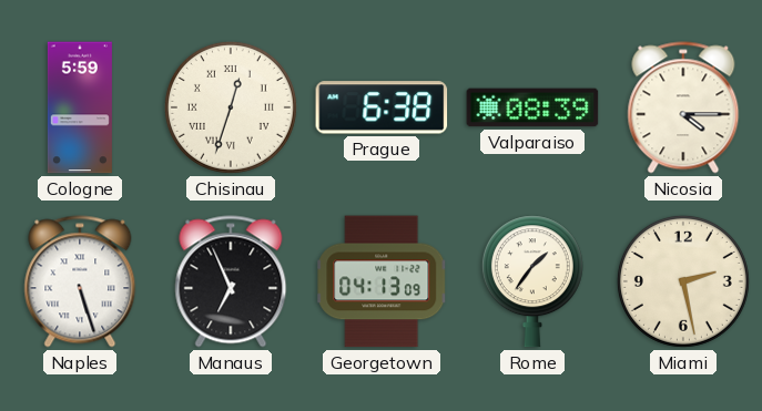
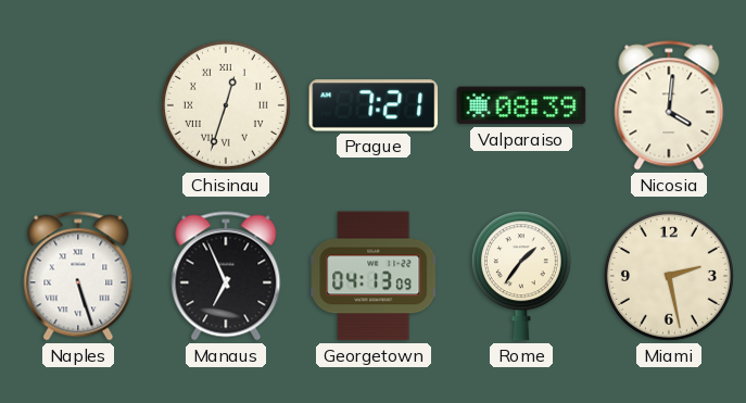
Cologne: 5:59 -> none (80, 107)
Prague: 6:38 -> 7:21 (374, 105)
Nicosia: 4:15 -> 4:01 (669, 105)
